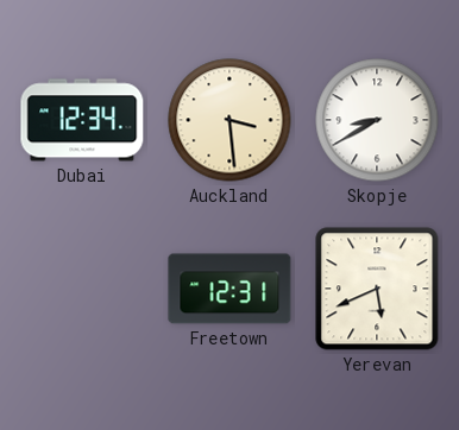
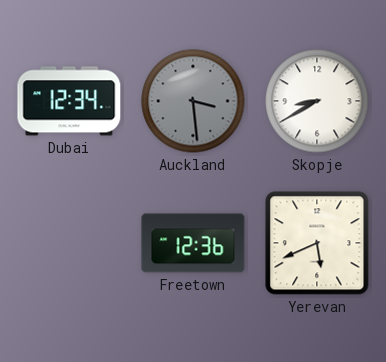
Auckland dial: cream -> grey (193, 101)
Freetown: 12:31 -> 12:36 (193, 243)
